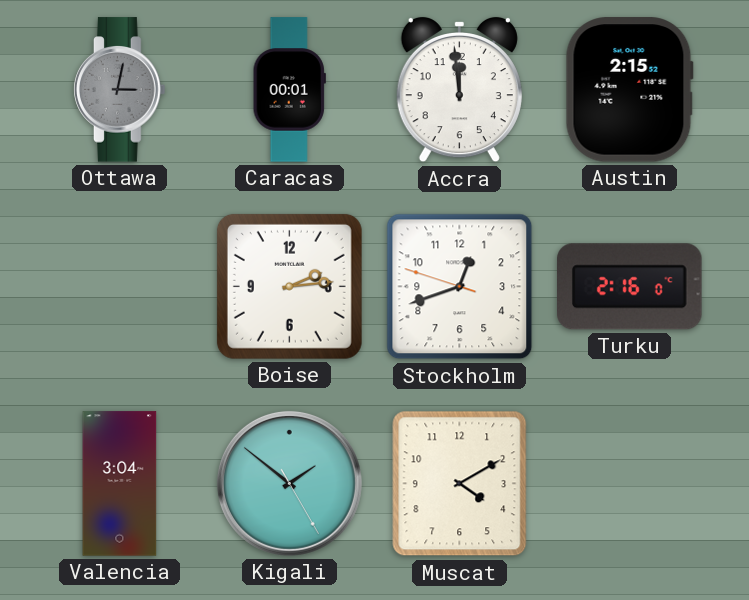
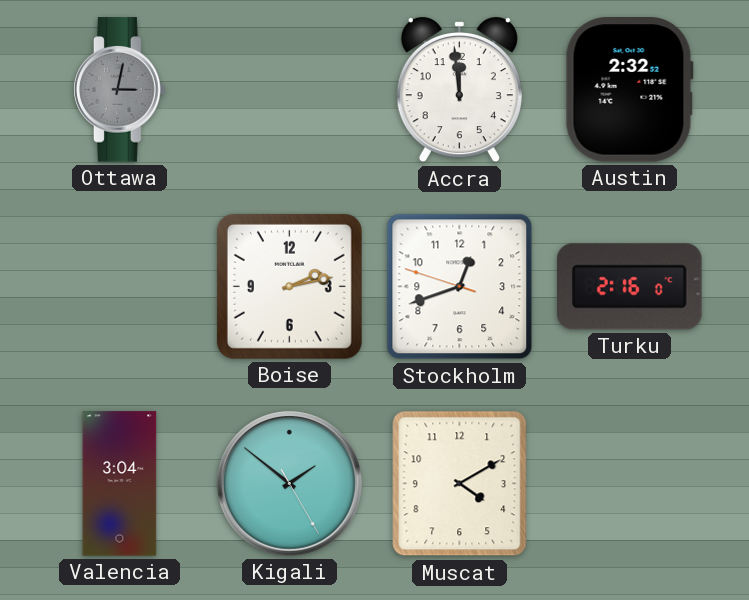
Caracas: 00:01 -> none (289, 90)
Austin: 2:15 -> 2:32 (629, 90)
Boise: 2:14 -> 2:13 (289, 286)
